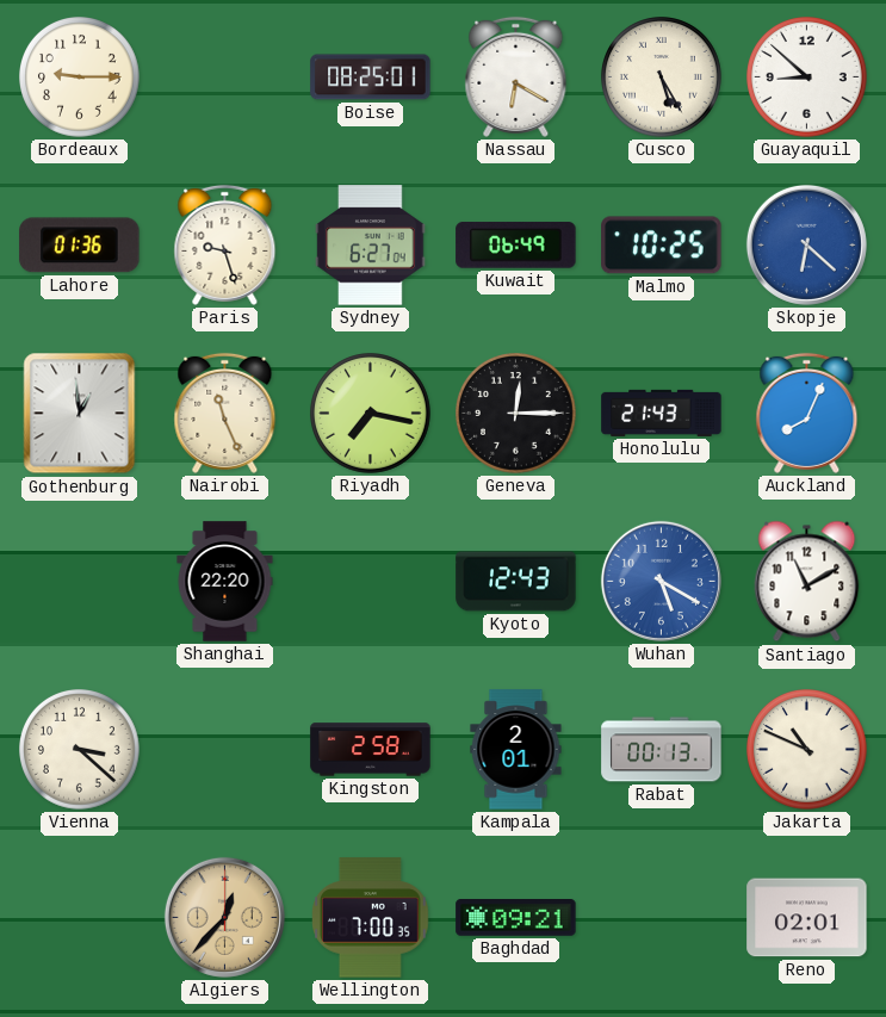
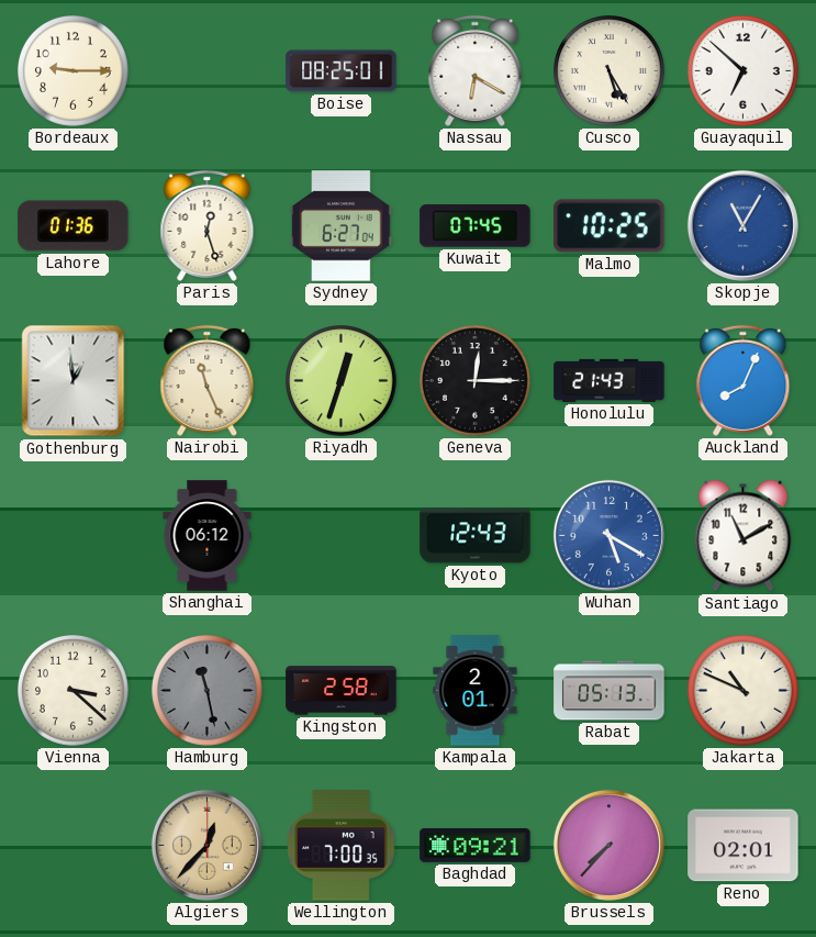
Guayaquil: 8:52 -> 6:52 (744, 71)
Paris: 9:27 -> 12:27 (208, 225)
Kuwait: 06:49 -> 07:45 (476, 226)
Skopje: 6:22 -> 11:05 (742, 225)
Riyadh: 7:17 -> 12:33 (342, 381)
Shanghai: 22:20 -> 06:12 (208, 536)
Hamburg: none -> 11:28 (208, 691)
Rabat: 00:13 -> 05:13 (610, 691)
Brussels: none -> 7:37 (608, 845)
